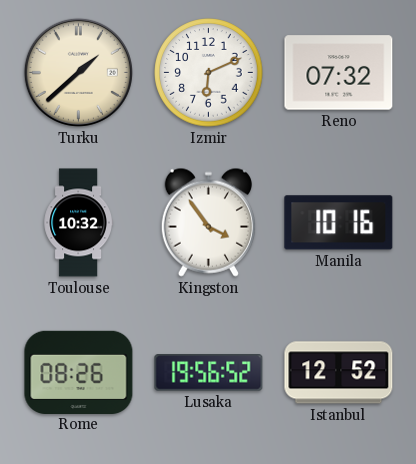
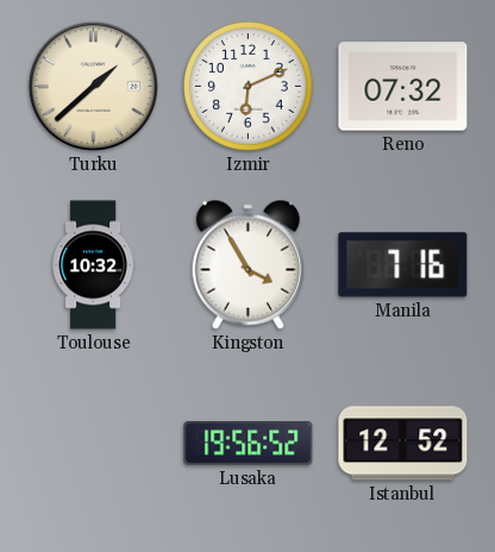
Kingston: 3:54 -> 3:55 (248, 264)
Manila: 10:16 -> 7:16 (403, 265)
Rome: 08:26 -> none (79, 372)
